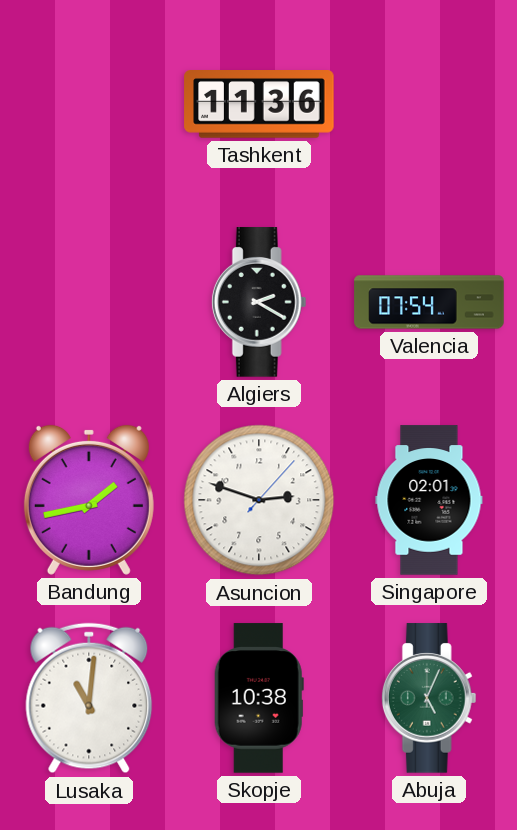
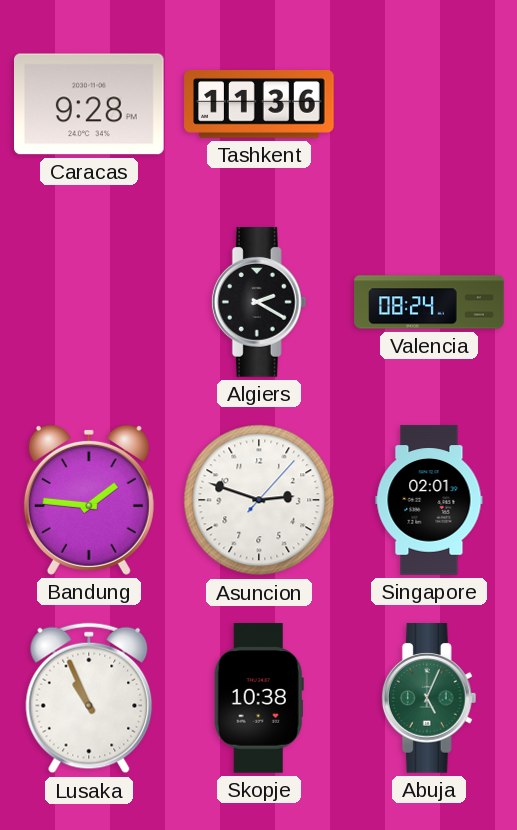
Caracas: none -> 9:28 (90, 104)
Valencia: 07:54 -> 08:24 (429, 302)
Bandung: 1:43 -> 1:46 (89, 500)
Lusaka: 11:01 -> 10:56 (89, 698)
